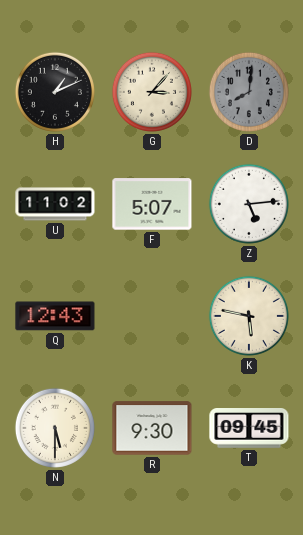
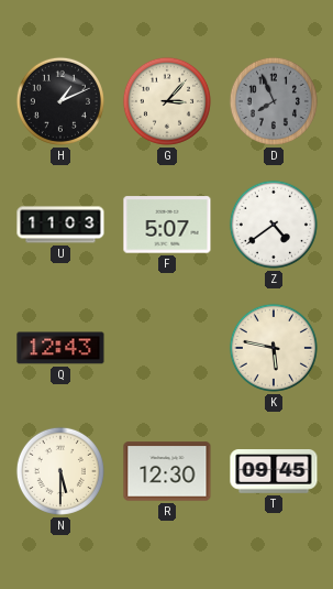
D: 8:01 -> 7:56 (274, 101)
U: 11:02 -> 11:03 (60, 225)
Z: 5:14 -> 4:39 (274, 225)
R: 9:30 -> 12:30 (167, 471)
